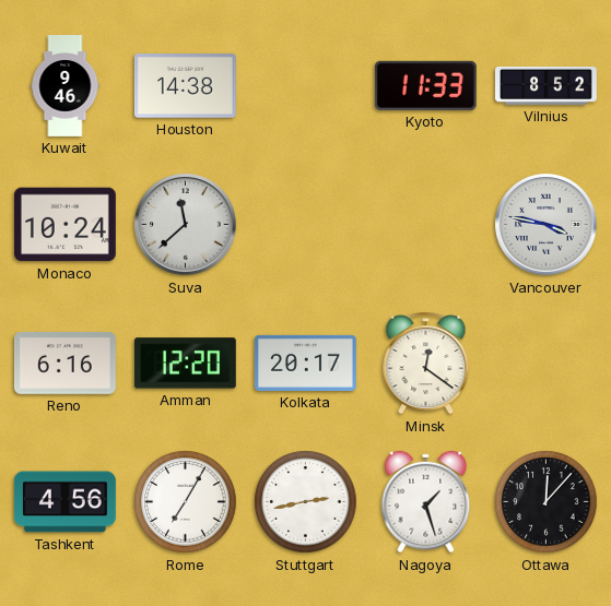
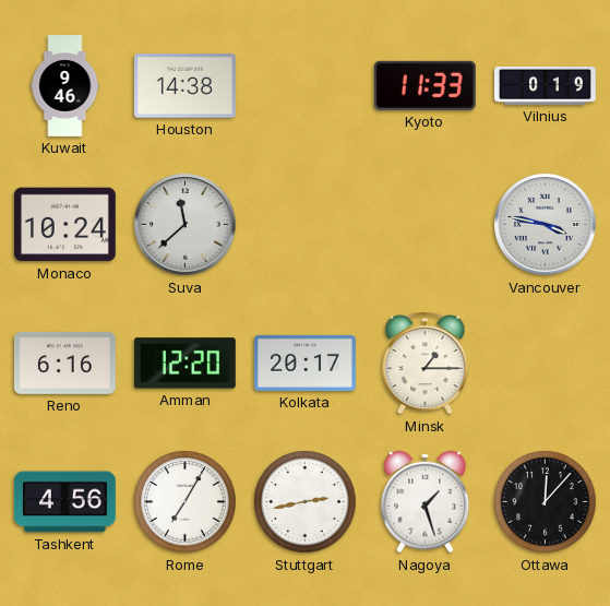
Vilnius: 8:52 -> 0:19 (546, 86)
Minsk: 12:21 -> 1:15 (426, 364)
